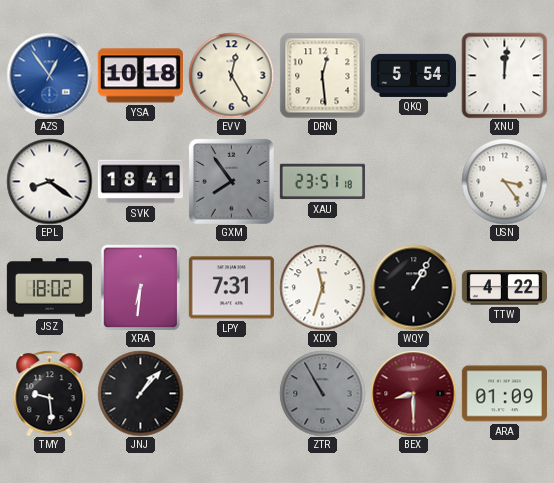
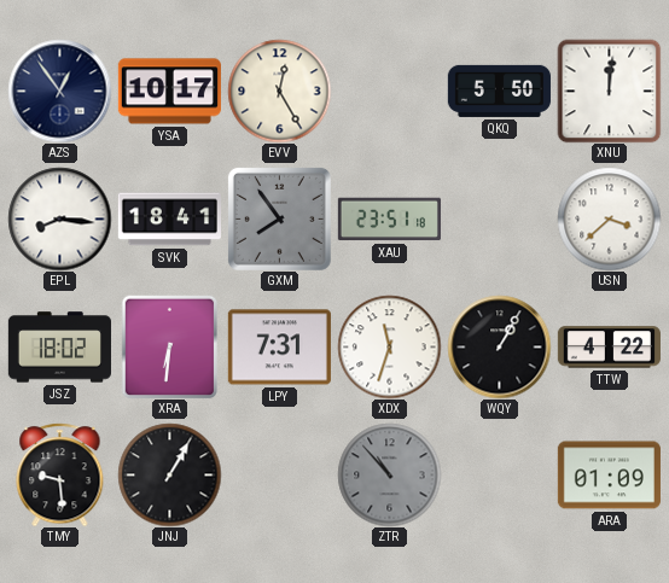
AZS dial: blue -> navy (59, 91)
YSA: 10:18 -> 10:17 (169, 92)
DRN: 12:29 -> none (322, 75)
QKQ: 5:54 -> 5:50 (499, 91)
EPL: 8:21 -> 8:16 (59, 218)
USN: 3:24 -> 3:38 (609, 218)
JNJ: 1:07 -> 1:05 (169, 474)
ZTR: 10:55 -> 10:53 (389, 474)
BEX: 8:30 -> none (413, 393)
